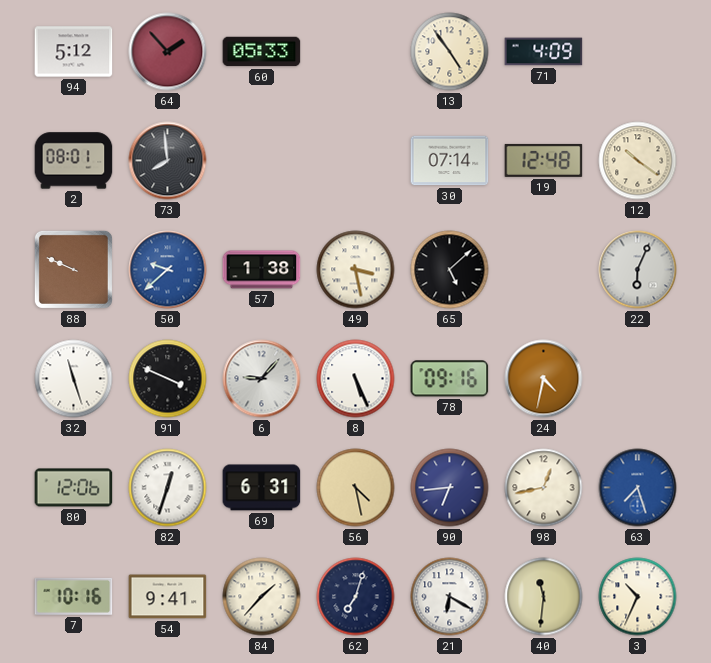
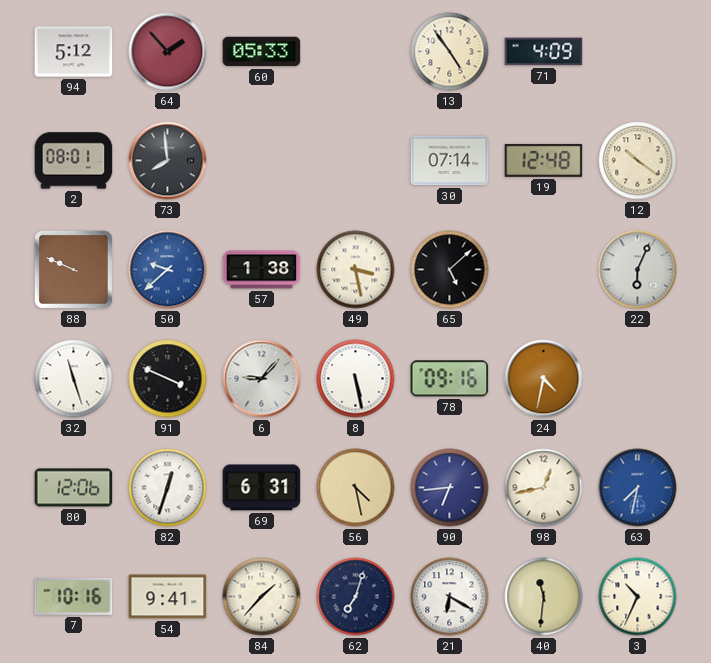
8: 5:26 -> 5:28 (356, 379)
63: 7:27 -> 7:32 (638, 488)
